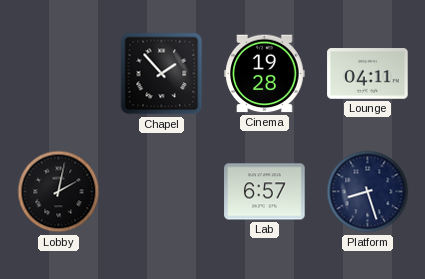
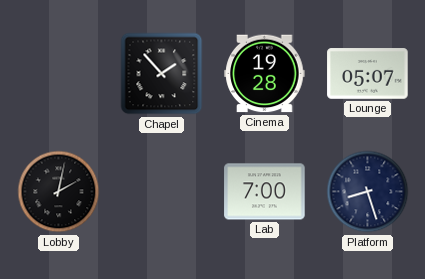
Lounge: 04:11 -> 05:07 (368, 74)
Lab: 6:57 -> 7:00 (265, 192)
